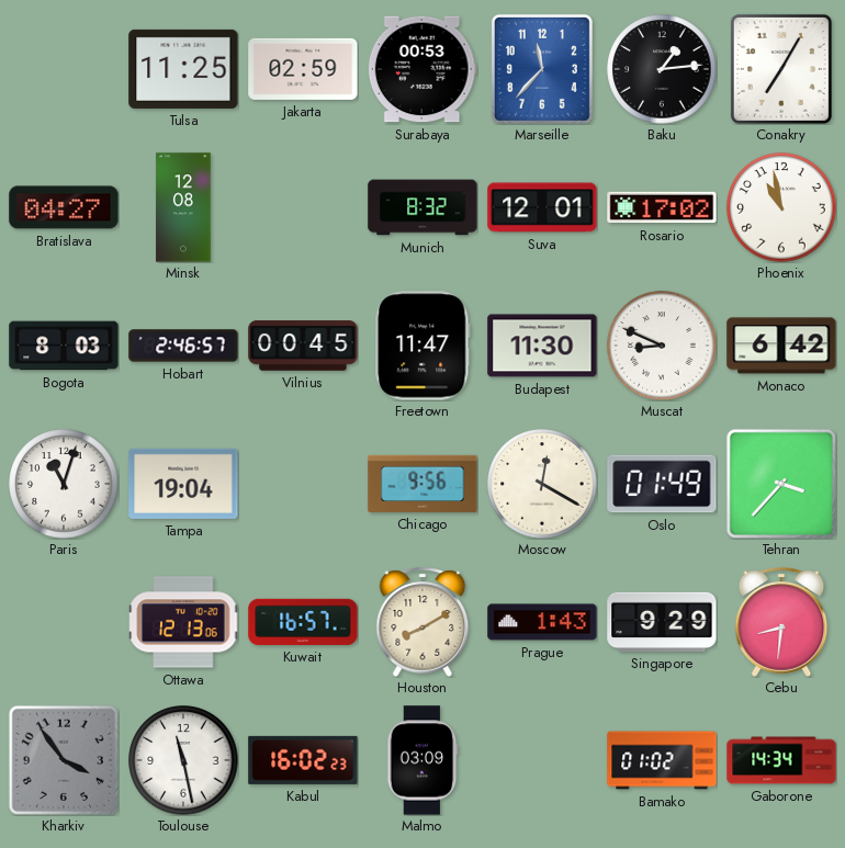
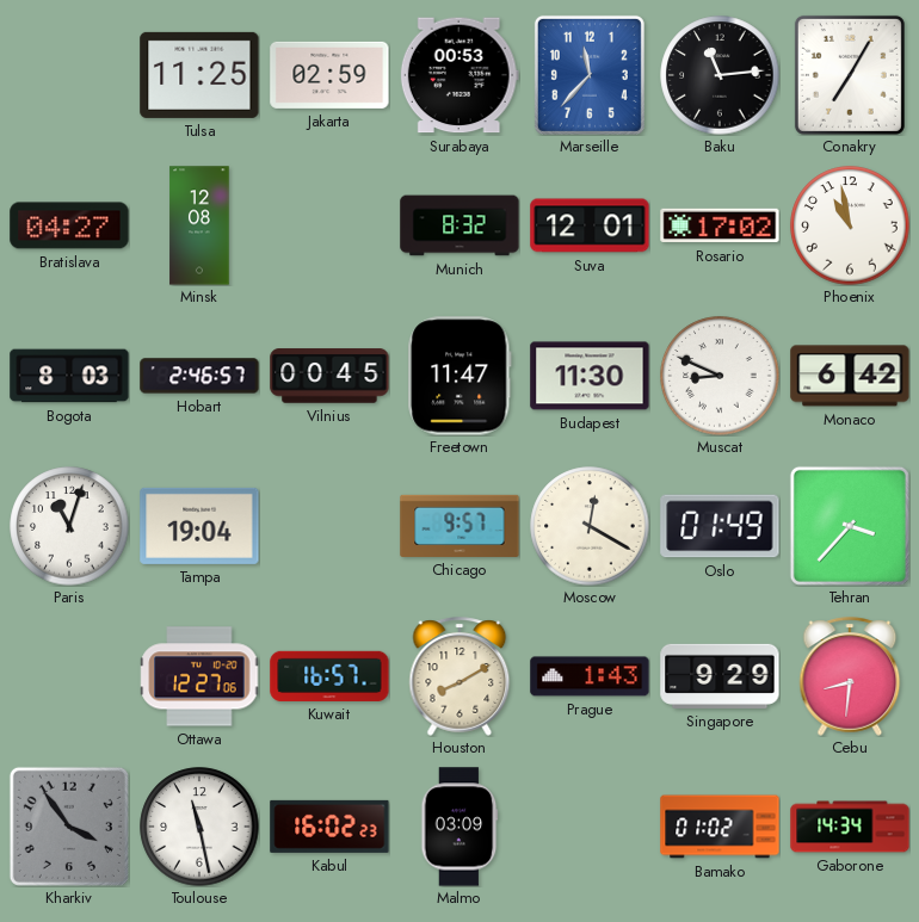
Baku: 1:14 -> 11:14 (720, 75)
Chicago: 9:56 -> 9:57 (459, 526)
Ottawa: 12:13 -> 12:27 (199, 676)
